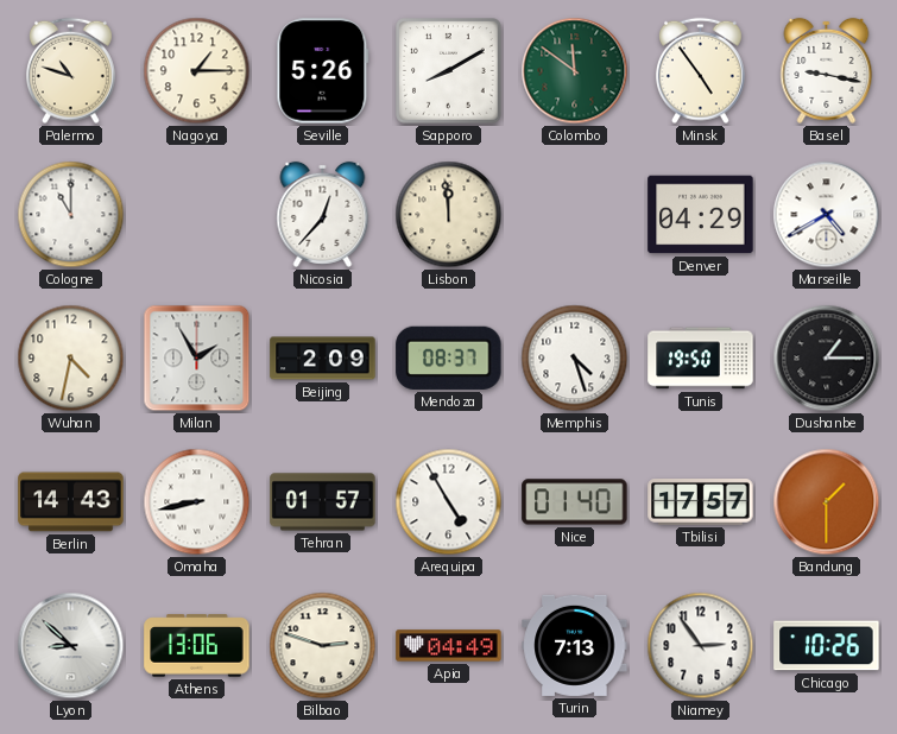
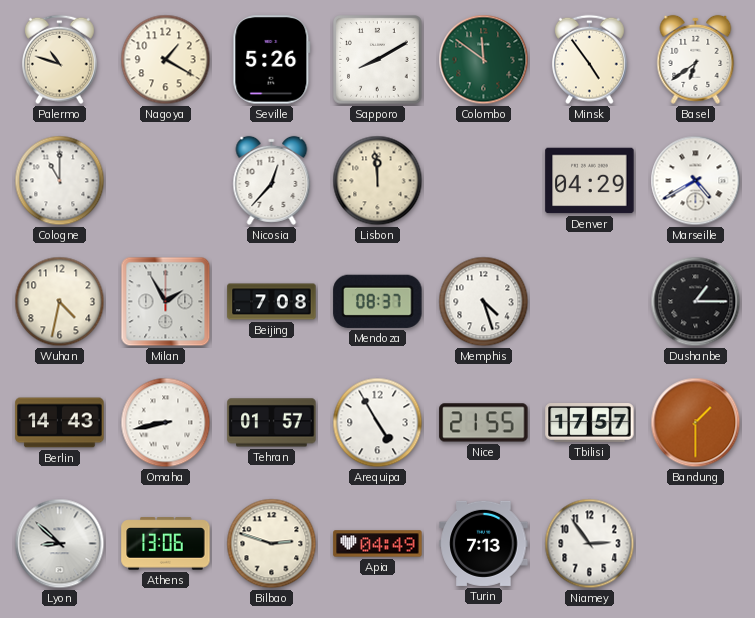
Nagoya: 1:15 -> 1:20 (166, 60)
Basel: 9:17 -> 6:39 (696, 59)
Beijing: 2:09 -> 7:08 (272, 302)
Tunis: 19:50 -> none (701, 359)
Nice: 01:40 -> 21:55 (484, 423)
Chicago: 10:26 -> none (827, 646)
